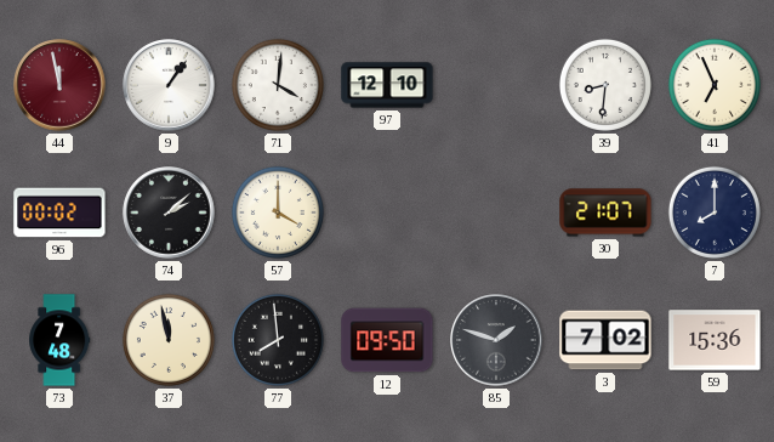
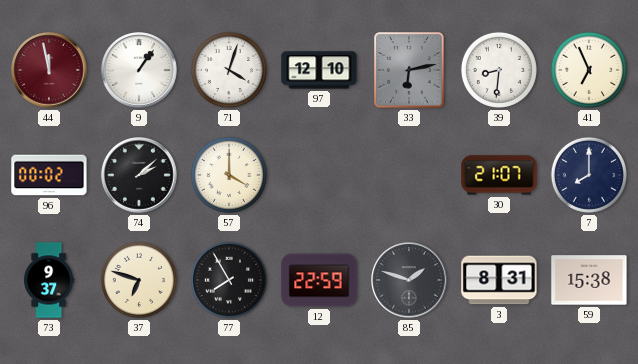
71: 4:01 -> 4:03 (229, 70)
33: none -> 6:13 (409, 70)
73: 7:48 -> 9:37 (49, 280)
37: 11:58 -> 6:48 (139, 280)
77: 7:59 -> 7:55 (229, 280)
12: 09:50 -> 22:59 (319, 280)
3: 7:02 -> 8:31 (499, 280)
59: 15:36 -> 15:38 (589, 280)
